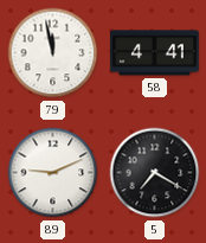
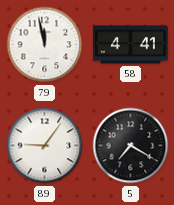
89: 9:11 -> 9:06 (45, 146)
